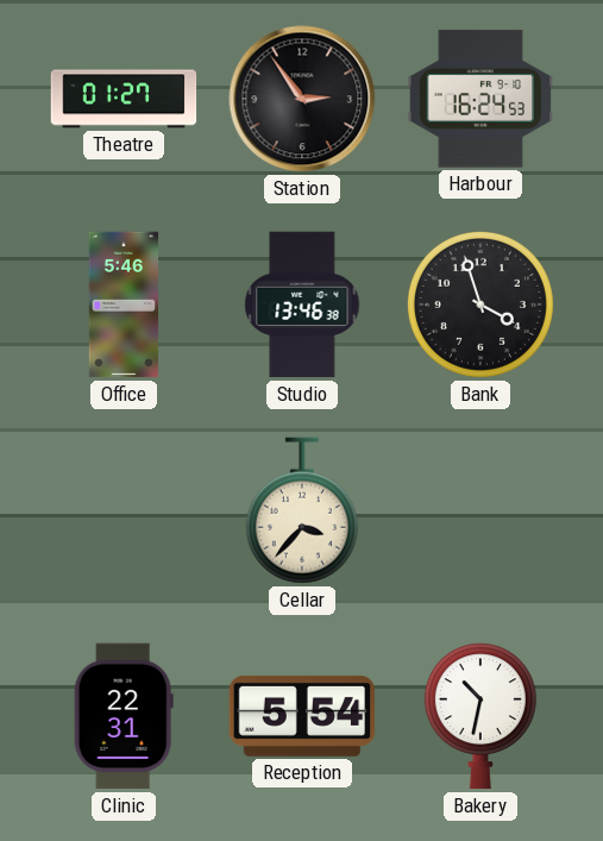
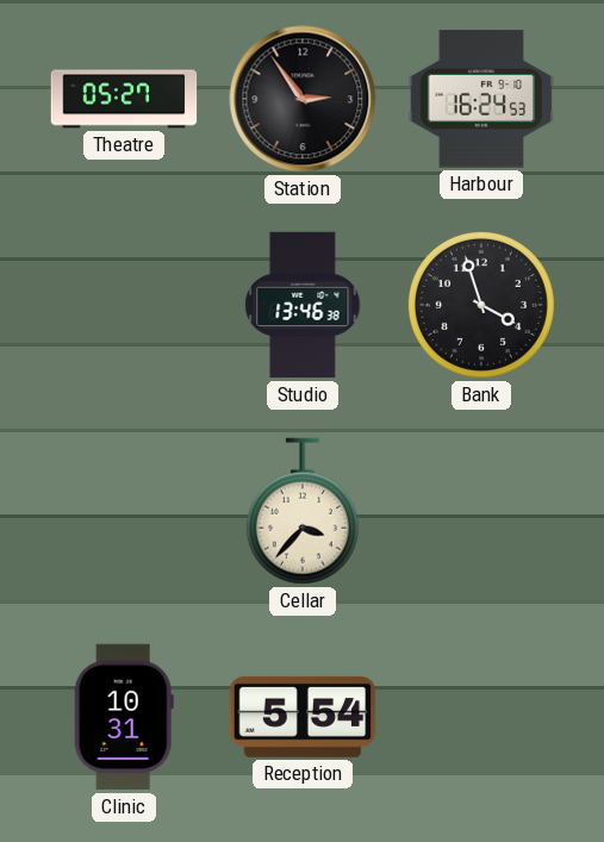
Theatre: 01:27 -> 05:27 (124, 99)
Office: 5:46 -> none (124, 305)
Clinic: 22:31 -> 10:31 (124, 717)
Bakery: 10:32 -> none (480, 716)
